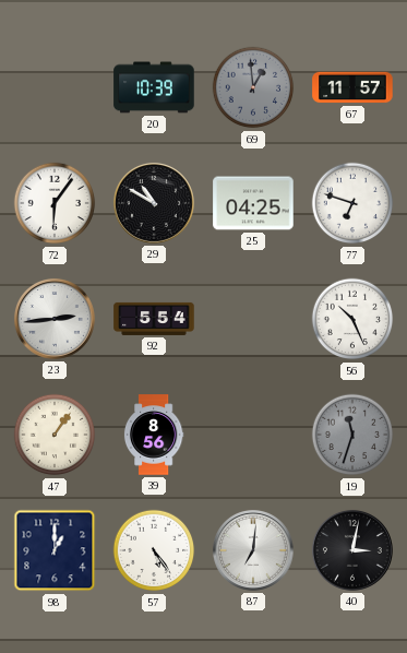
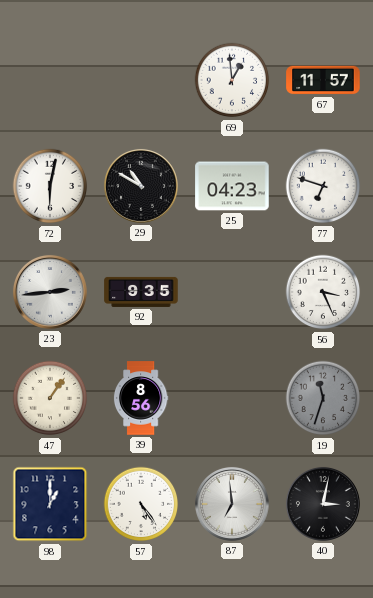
20: 10:39 -> none (154, 87)
69 dial: grey -> white (232, 80)
72: 6:06 -> 6:02 (50, 186)
25: 04:25 -> 04:23 (232, 186)
92: 5:54 -> 9:35 (141, 292)
56: 10:26 -> 3:26 (323, 292)
87: 7:01 -> 6:59 (232, 504)
